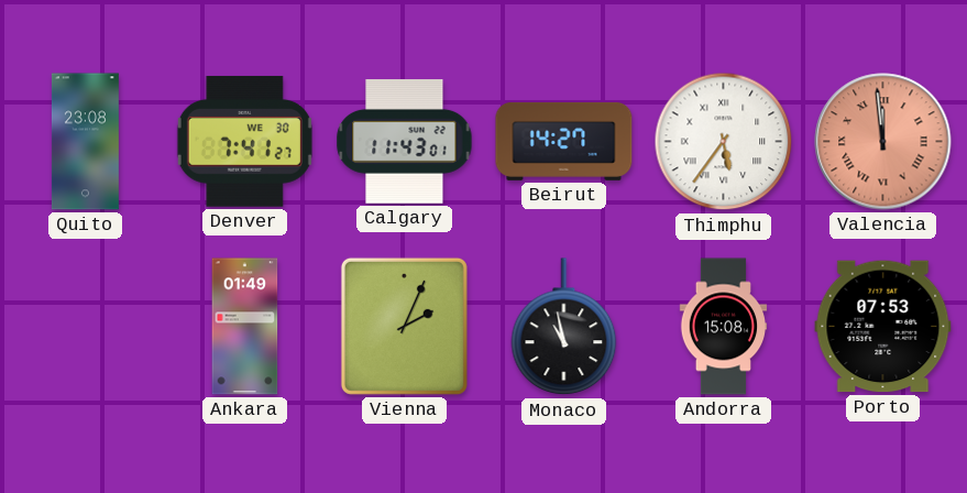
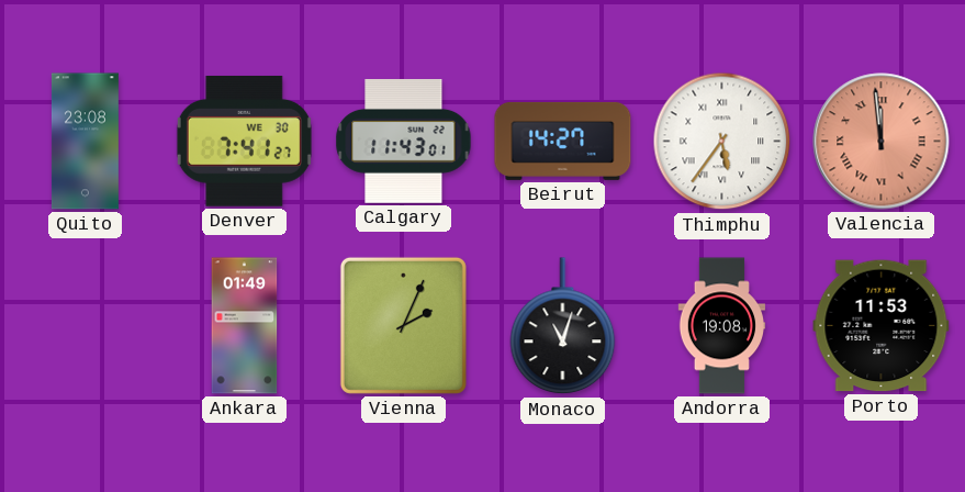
Monaco: 10:58 -> 11:03 (563, 326)
Andorra: 15:08 -> 19:08 (722, 326)
Porto: 07:53 -> 11:53 (882, 326)
